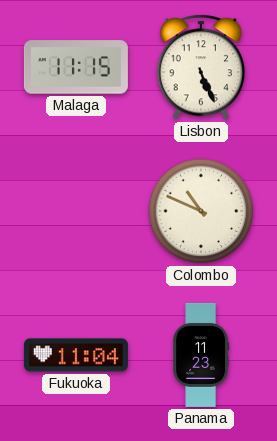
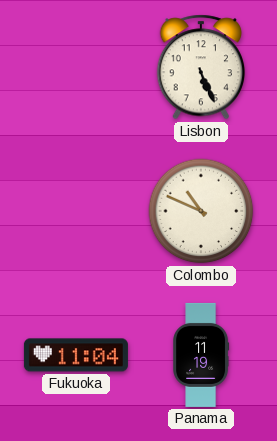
Malaga: 11:15 -> none (76, 67)
Panama: 11:23 -> 11:19 (201, 355)
